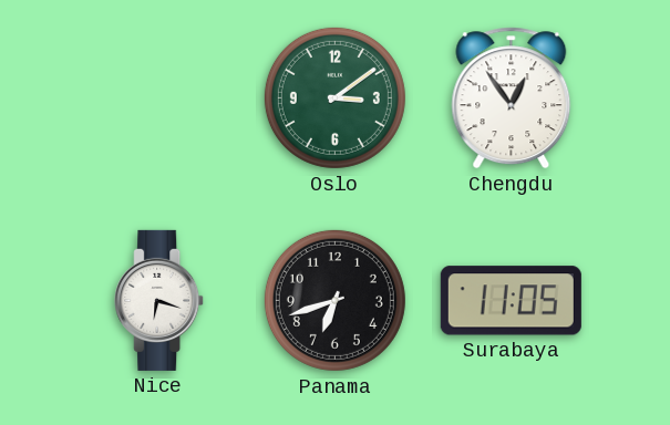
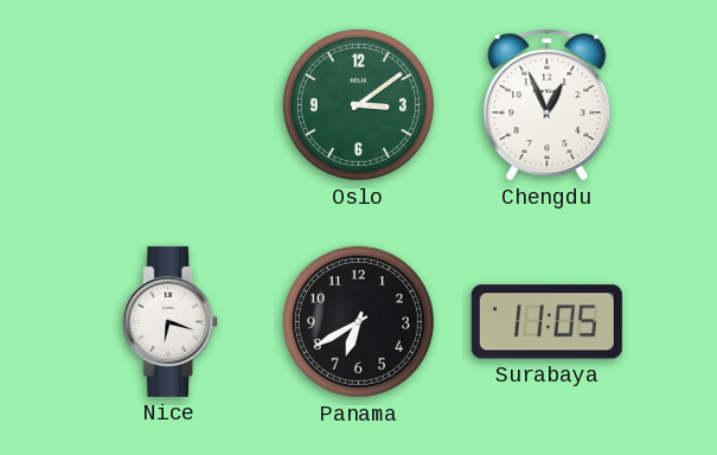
Chengdu: 12:54 -> 12:56 (548, 105)
Panama: 6:42 -> 6:40 (358, 321)
